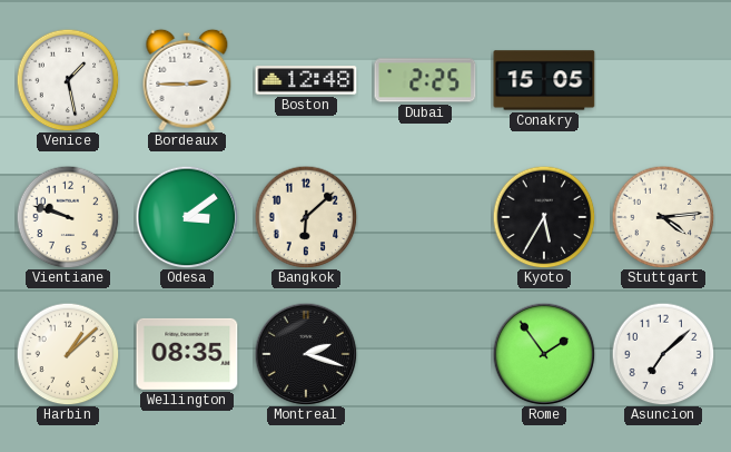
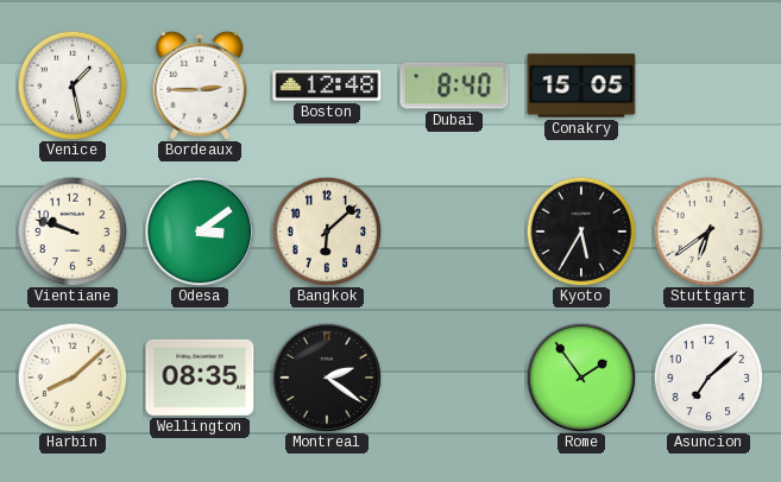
Dubai: 2:25 -> 8:40 (454, 85)
Stuttgart: 4:14 -> 6:39 (708, 232)
Harbin: 1:08 -> 8:08 (73, 378)
Montreal: 2:18 -> 2:21 (327, 378)
